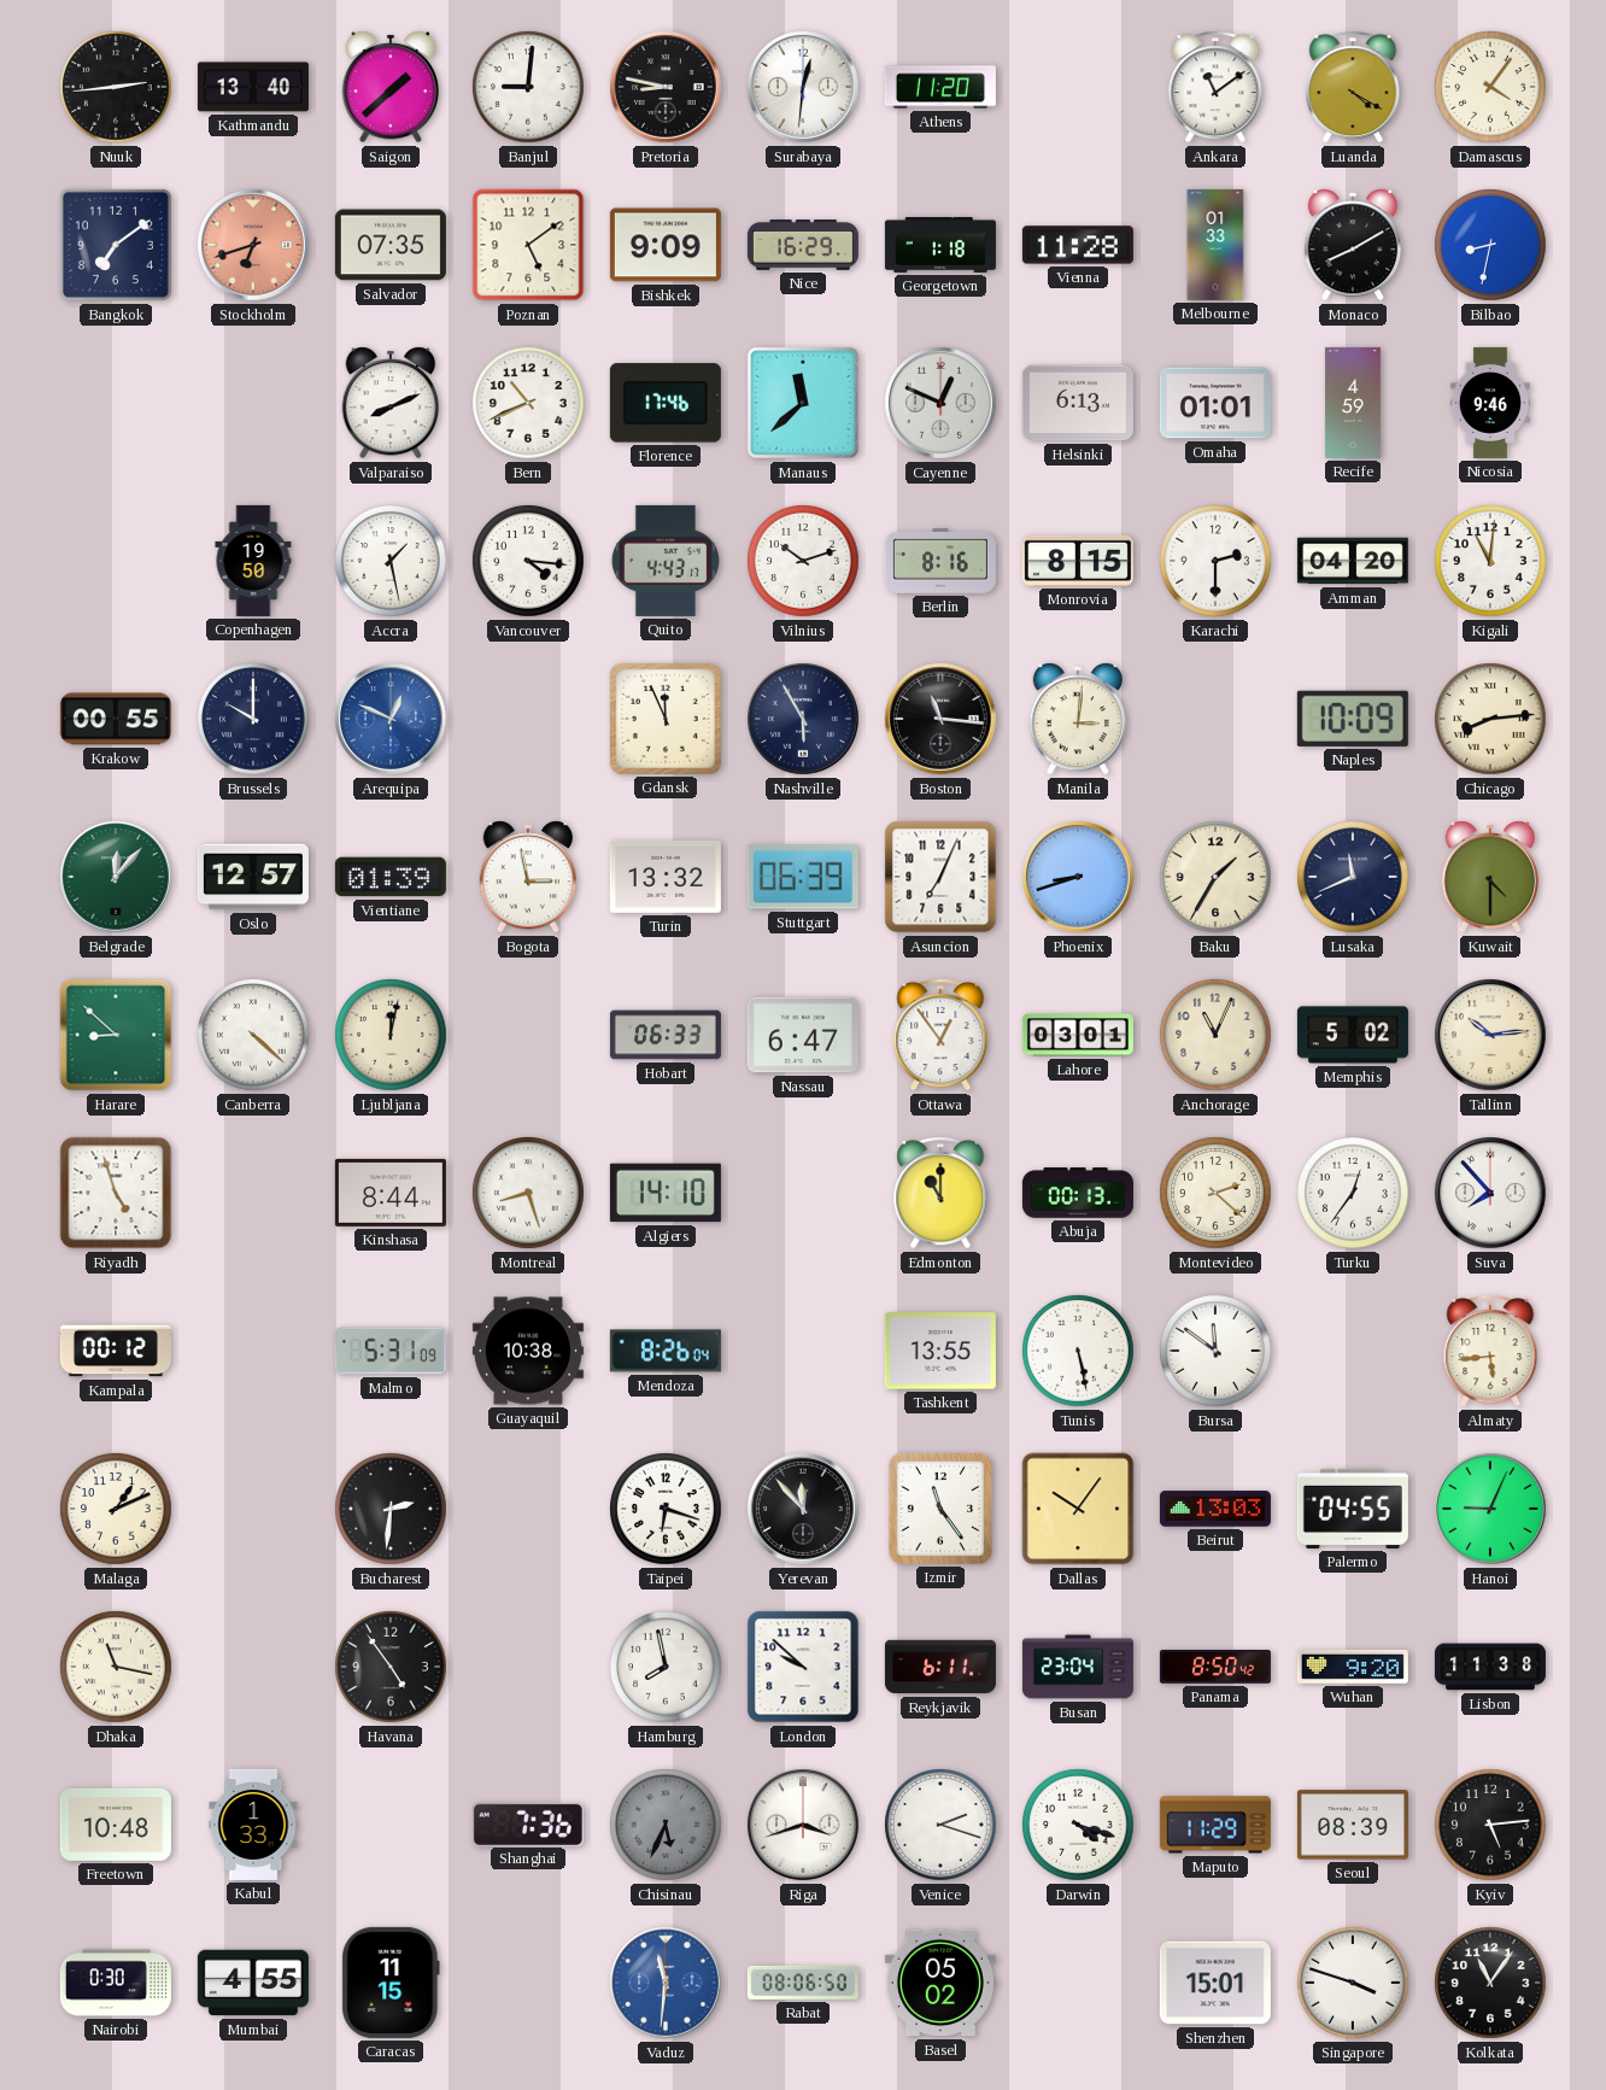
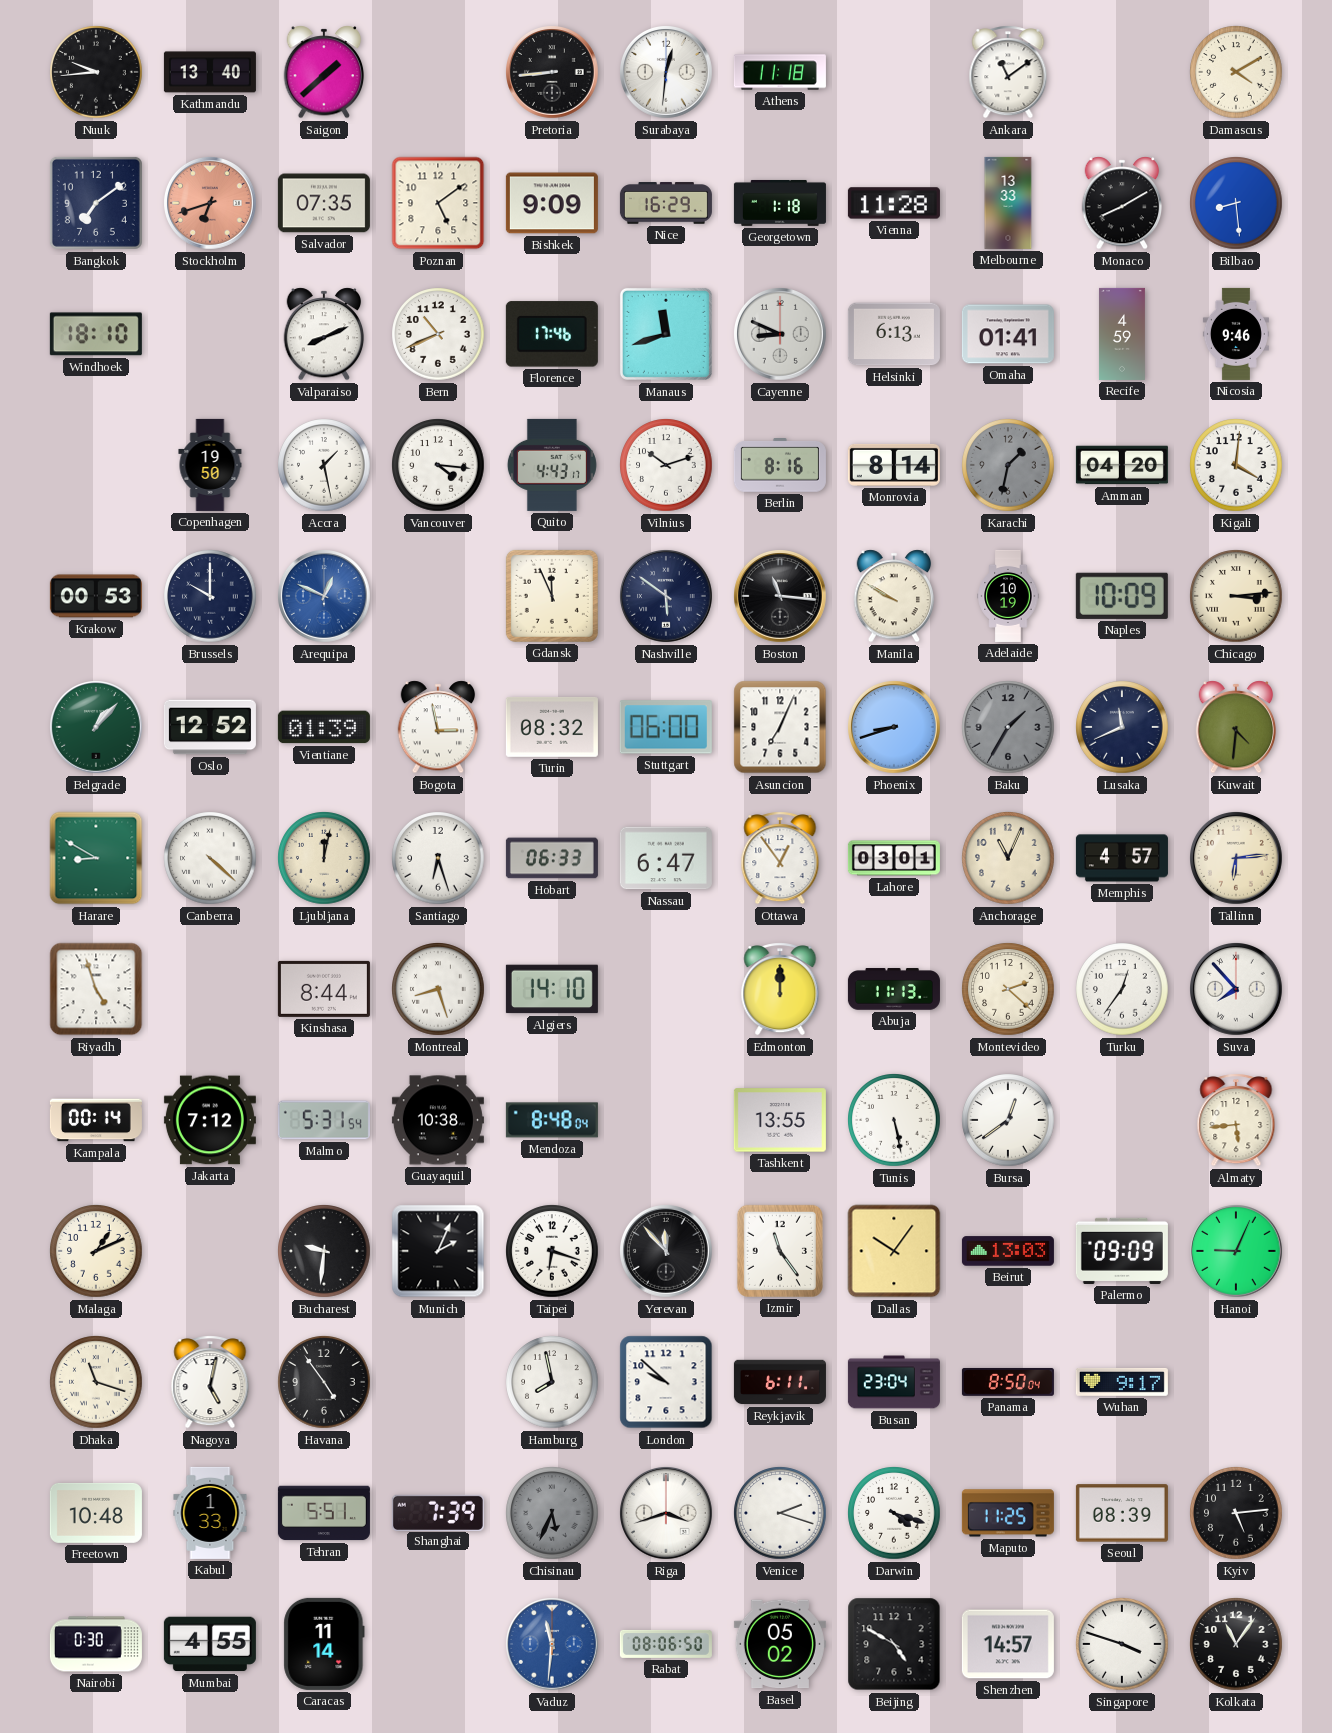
Nuuk: 2:44 -> 9:44 (96, 72)
Banjul: 9:01 -> none (528, 87)
Pretoria: 8:47 -> 8:44 (553, 73)
Athens: 11:20 -> 11:18 (780, 72)
Luanda: 4:20 -> none (1353, 87)
Damascus: 4:06 -> 4:10 (1236, 72)
Melbourne: 01:33 -> 13:33 (1008, 203)
Bilbao: 8:32 -> 8:29 (1236, 203)
Windhoek: none -> 18:10 (96, 334)
Manaus: 11:38 -> 11:42 (666, 334)
Cayenne: 12:49 -> 8:49 (781, 335)
Omaha: 01:01 -> 01:41 (1008, 334)
Monrovia: 8:15 -> 8:14 (894, 465)
Karachi: 2:30 -> 1:32 (1008, 465)
Karachi dial: white -> grey (1008, 465)
Kigali: 11:01 -> 4:01 (1236, 465)
Krakow: 00:55 -> 00:53 (96, 596)
Nashville: 5:55 -> 5:51 (667, 597)
Manila: 3:01 -> 9:50 (894, 596)
Adelaide: none -> 10:19 (1008, 596)
Chicago: 8:14 -> 3:14 (1236, 596)
Belgrade: 12:07 -> 1:07 (97, 728)
Oslo: 12:57 -> 12:52 (210, 727)
Turin: 13:32 -> 08:32 (552, 727)
Stuttgart: 06:39 -> 06:00 (666, 727)
Baku dial: cream -> grey (1008, 727)
Kuwait: 4:30 -> 4:31 (1236, 727)
Harare: 8:52 -> 8:50 (96, 858)
Santiago: none -> 6:27 (438, 858)
Memphis: 5:02 -> 4:57 (1122, 858)
Tallinn: 10:14 -> 6:14 (1237, 859)
Edmonton: 11:00 -> 12:00 (780, 989)
Abuja: 00:13 -> 11:13 (894, 989)
Kampala: 00:12 -> 00:14 (96, 1120)
Jakarta: none -> 7:12 (210, 1120)
Malmo: 5:31:09 -> 5:31:54 (324, 1120)
Mendoza: 8:26 -> 8:48 (552, 1120)
Bursa: 11:51 -> 12:39 (1008, 1120)
Bucharest: 2:31 -> 9:31 (324, 1251)
Munich: none -> 2:04 (438, 1251)
Palermo: 04:55 -> 09:09 (1122, 1251)
Dhaka: 11:17 -> 11:18 (96, 1382)
Nagoya: none -> 5:02 (210, 1382)
Panama: 8:50:42 -> 8:50:04 (1008, 1382)
Wuhan: 9:20 -> 9:17 (1122, 1382)
Lisbon: 11:38 -> none (1490, 1667)
Tehran: none -> 5:51 (324, 1513)
Shanghai: 7:36 -> 7:39 (438, 1512)
Maputo: 11:29 -> 11:25 (1008, 1513)
Caracas: 11:15 -> 11:14 (324, 1644)
Beijing: none -> 4:50 (894, 1644)
Shenzhen: 15:01 -> 14:57 (1008, 1644)
